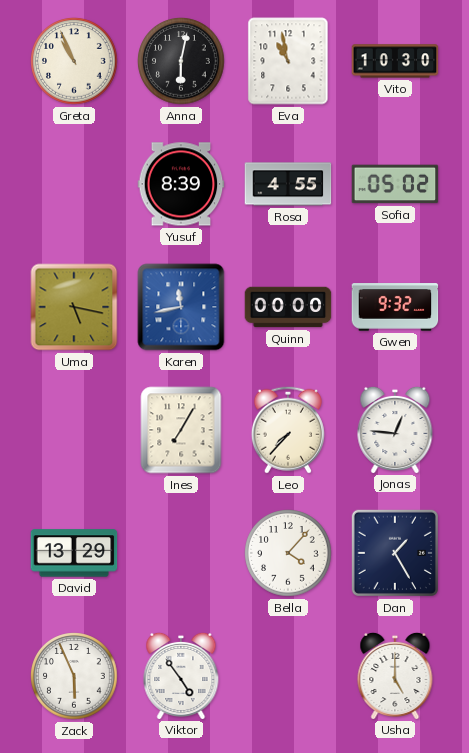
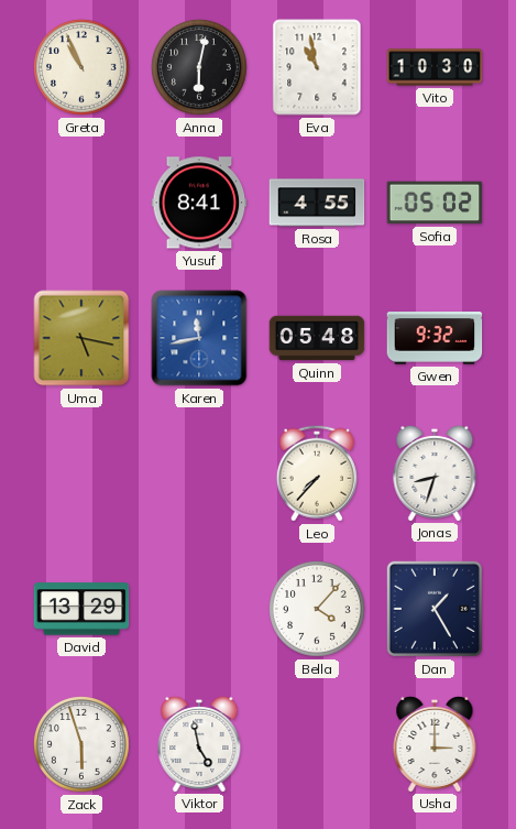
Yusuf: 8:39 -> 8:41 (199, 203)
Quinn: 00:00 -> 05:48 (317, 338)
Ines: 7:05 -> none (181, 430)
Jonas: 12:46 -> 8:33 (435, 472)
Zack: 5:56 -> 5:57 (81, 744)
Viktor: 4:54 -> 4:58 (199, 743)
Usha: 5:00 -> 3:00 (435, 743)
